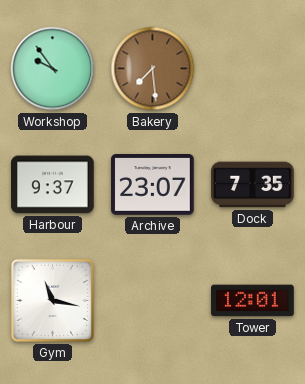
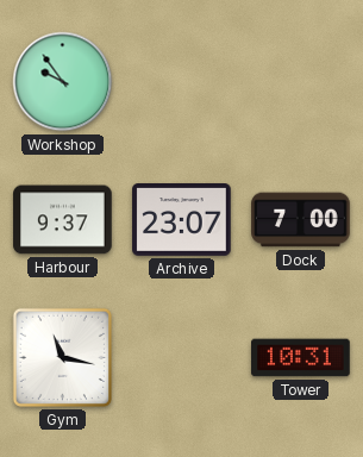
Bakery: 7:29 -> none (153, 69)
Dock: 7:35 -> 7:00 (301, 220)
Tower: 12:01 -> 10:31 (301, 358)
